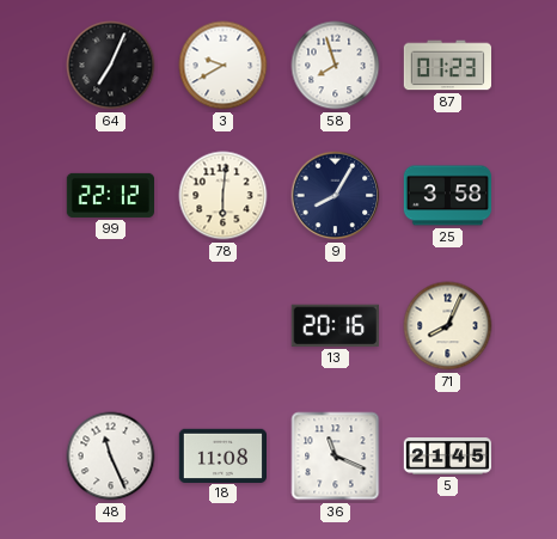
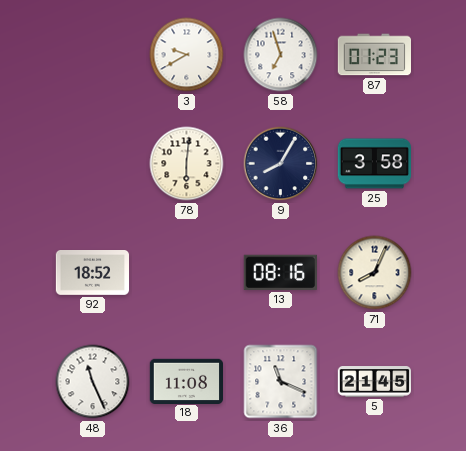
64: 7:04 -> none (111, 66)
58: 7:57 -> 6:57 (281, 55)
99: 22:12 -> none (110, 195)
92: none -> 18:52 (93, 273)
13: 20:16 -> 08:16 (280, 272)
